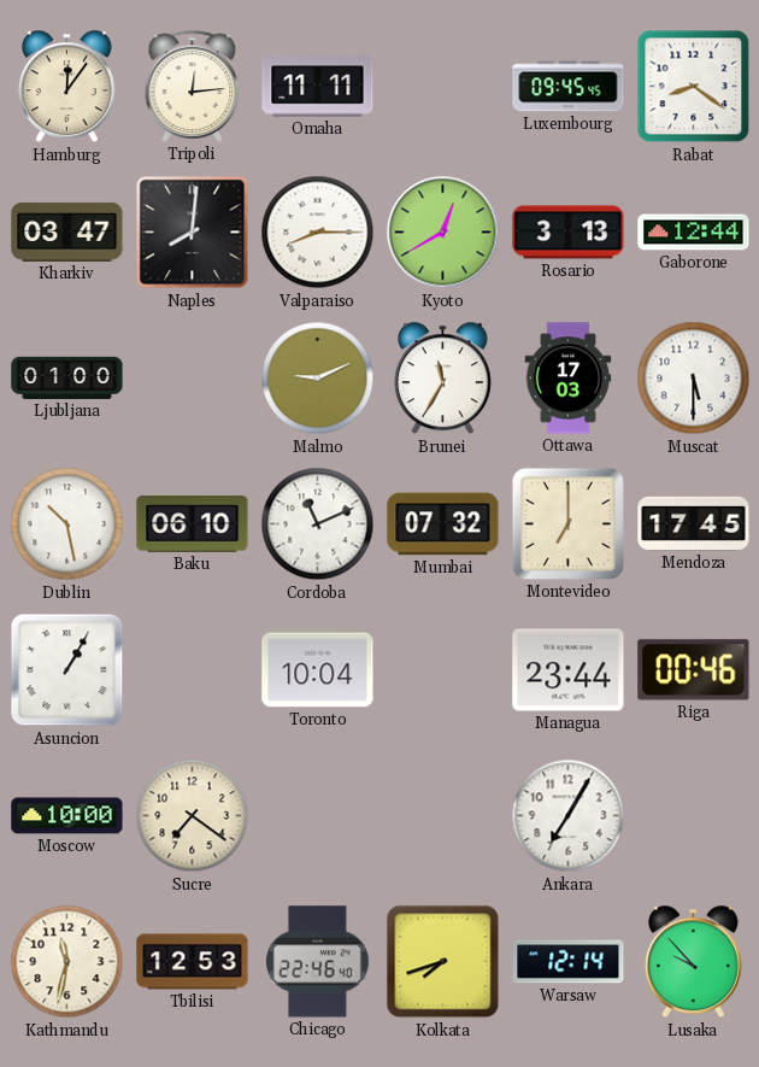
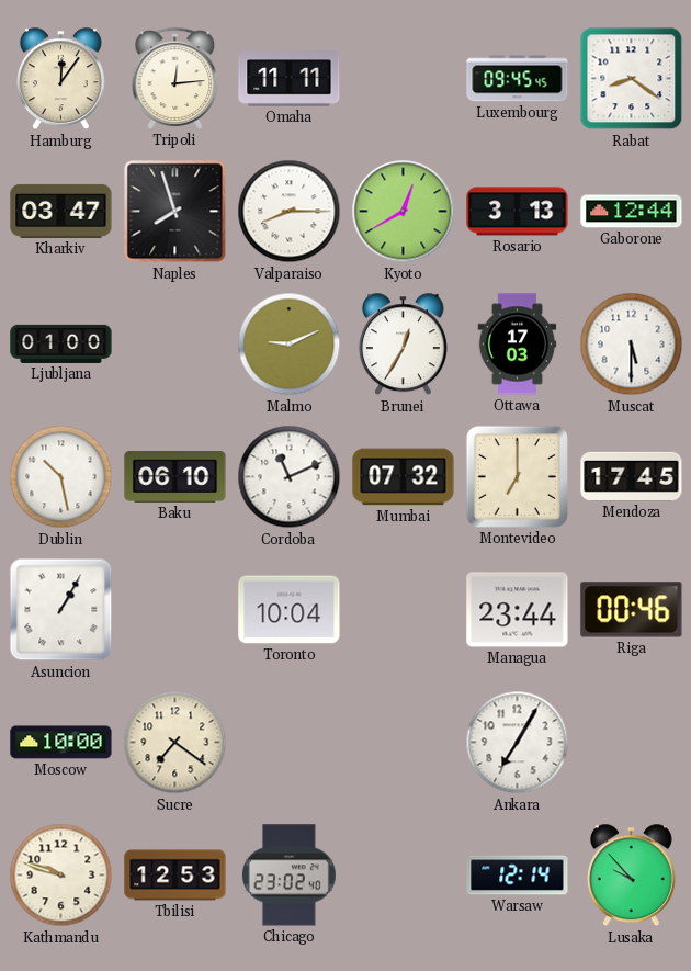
Naples: 8:01 -> 7:57 (175, 212)
Brunei: 11:35 -> 12:35 (403, 345)
Kathmandu: 11:32 -> 9:48 (61, 876)
Chicago: 22:46 -> 23:02 (288, 876)
Kolkata: 7:42 -> none (443, 962)
